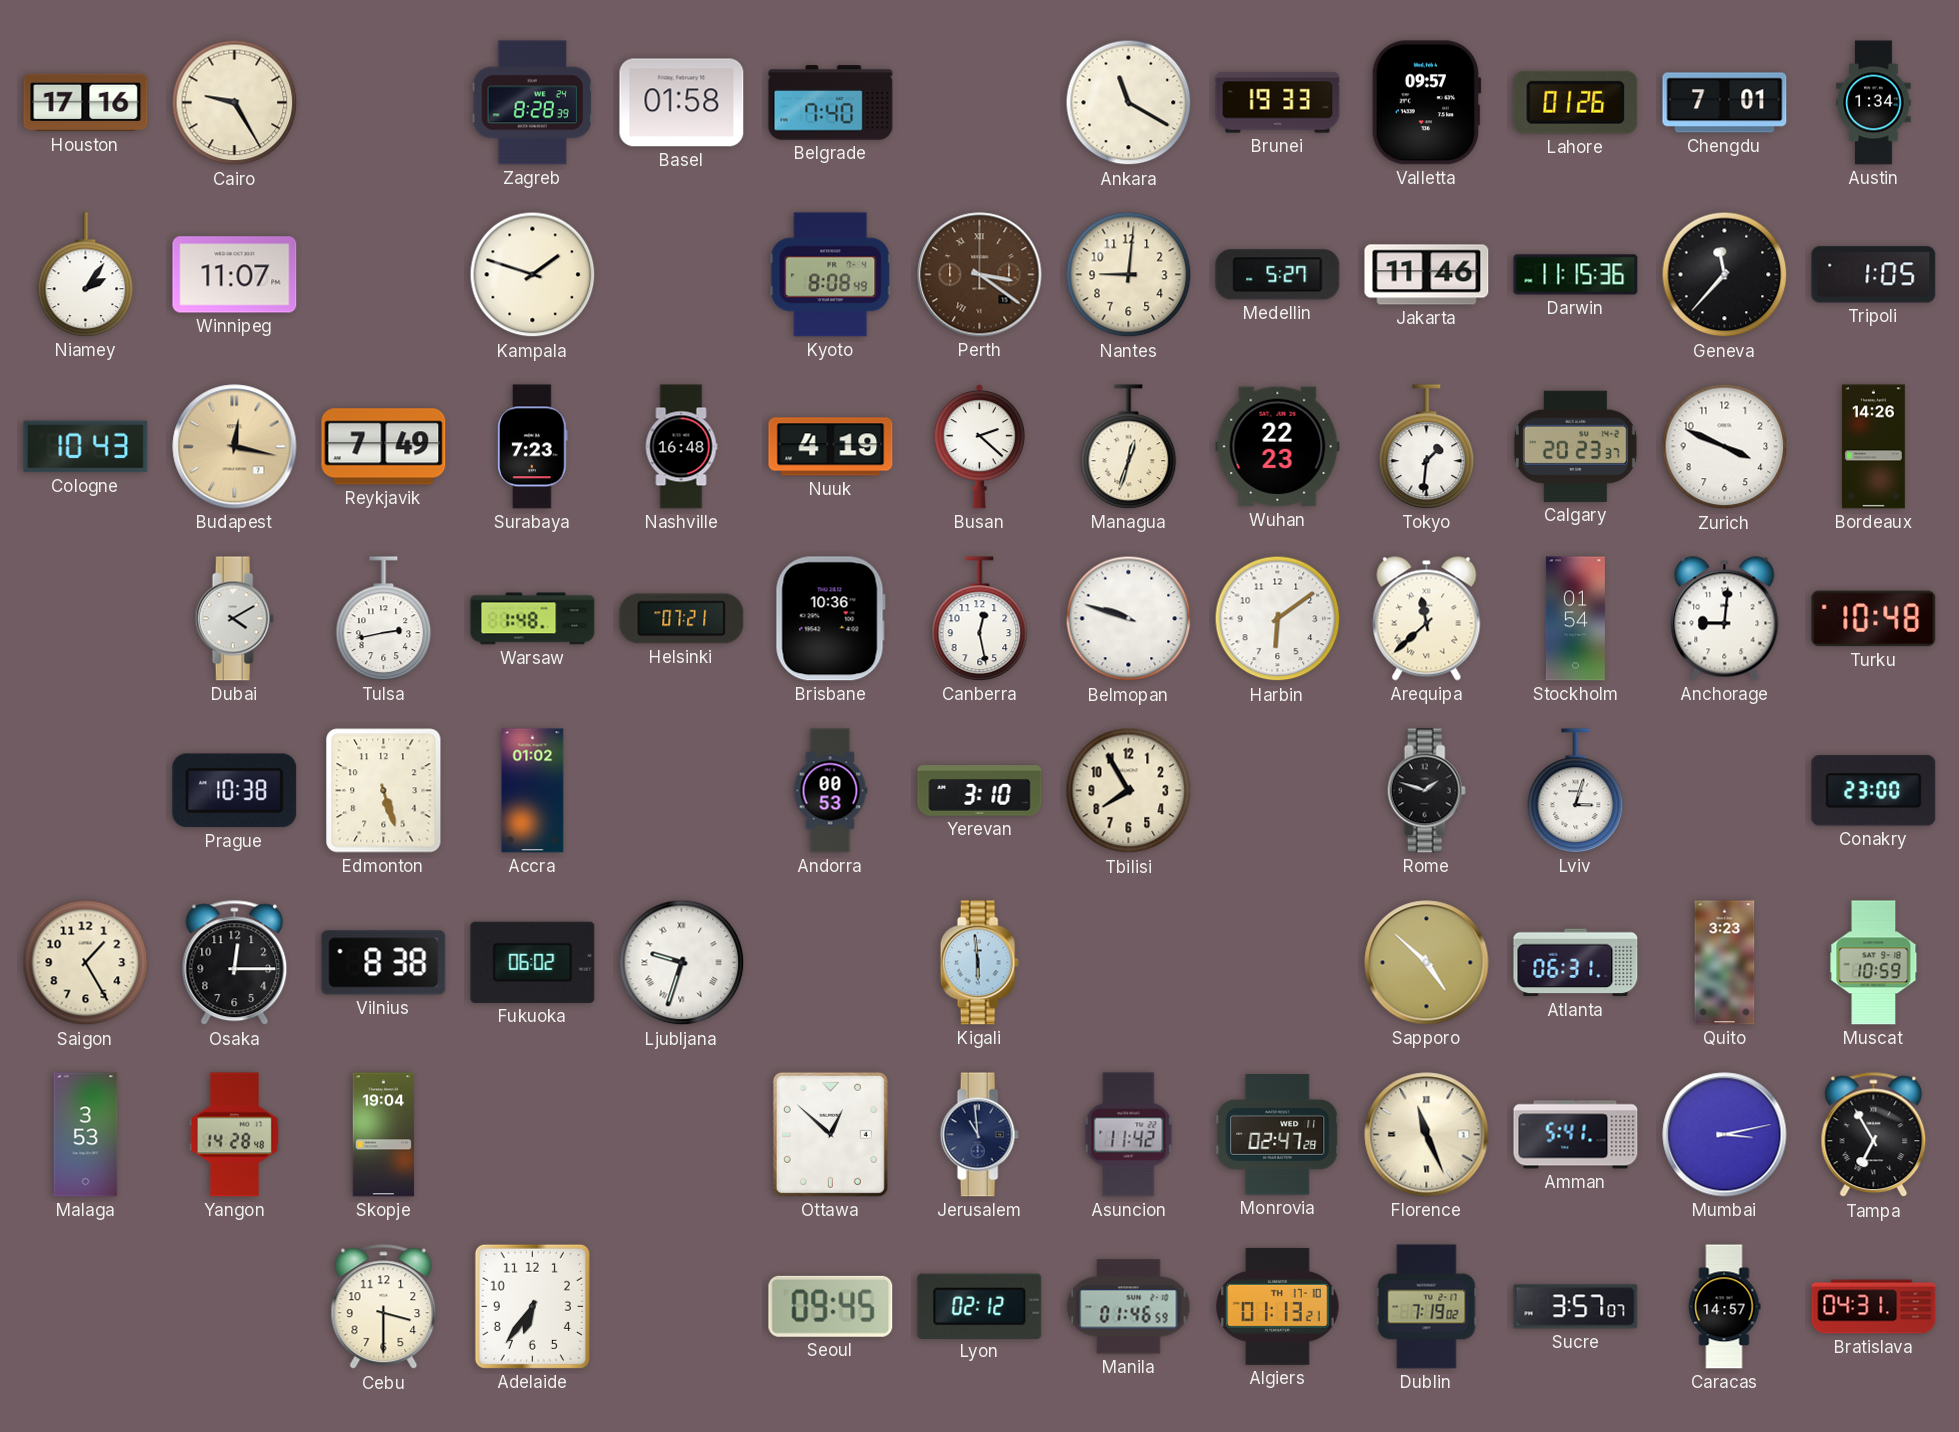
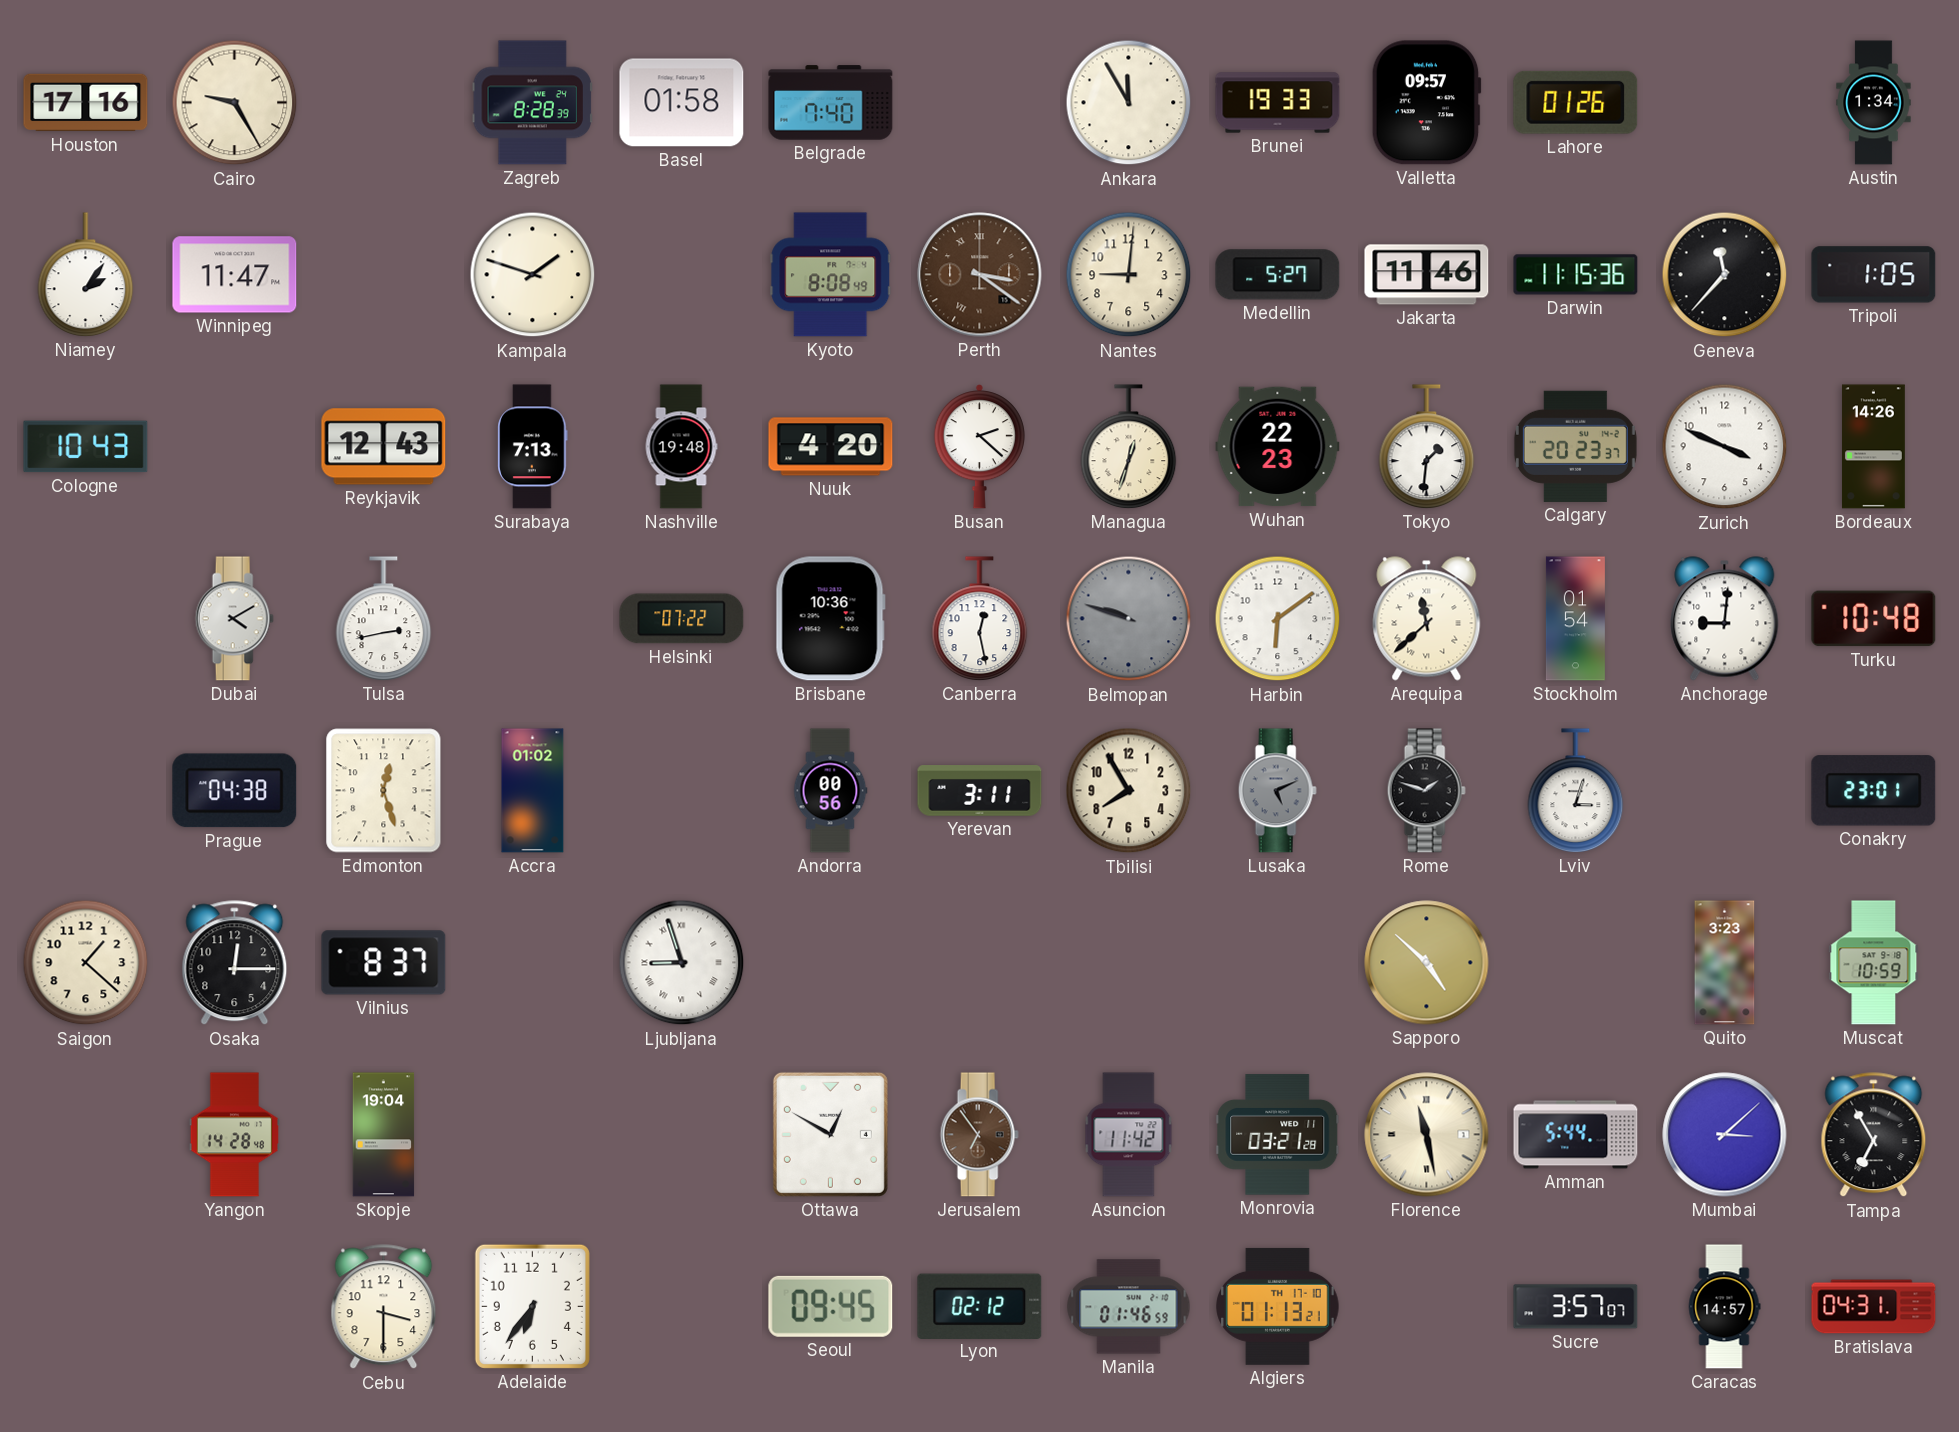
Ankara: 11:20 -> 11:55 (1129, 103)
Chengdu: 7:01 -> none (1725, 103)
Winnipeg: 11:07 -> 11:47 (235, 275)
Budapest: 12:17 -> none (235, 447)
Reykjavik: 7:49 -> 12:43 (384, 447)
Surabaya: 7:23 -> 7:13 (533, 447)
Nashville: 16:48 -> 19:48 (681, 447)
Nuuk: 4:19 -> 4:20 (831, 447)
Warsaw: 1:48 -> none (533, 619)
Helsinki: 07:21 -> 07:22 (682, 619)
Belmopan dial: white -> grey (1129, 619)
Prague: 10:38 -> 04:38 (235, 791)
Edmonton: 5:27 -> 12:27 (384, 791)
Andorra: 00:53 -> 00:56 (830, 791)
Yerevan: 3:10 -> 3:11 (980, 791)
Lusaka: none -> 5:11 (1277, 791)
Conakry: 23:00 -> 23:01 (1874, 791)
Saigon: 1:25 -> 1:22 (86, 963)
Vilnius: 8:38 -> 8:37 (384, 963)
Fukuoka: 06:02 -> none (533, 962)
Ljubljana: 9:33 -> 8:57 (682, 963)
Kigali: 5:59 -> none (979, 963)
Atlanta: 06:31 -> none (1576, 963)
Malaga: 3:53 -> none (86, 1135)
Ottawa: 12:52 -> 12:50 (830, 1134)
Jerusalem: 10:59 -> 6:54 (979, 1135)
Jerusalem dial: navy -> brown (979, 1135)
Monrovia: 02:47 -> 03:21 (1278, 1135)
Florence: 11:26 -> 11:28 (1427, 1135)
Amman: 5:41 -> 5:44 (1576, 1135)
Mumbai: 3:13 -> 3:08 (1725, 1135)
Dublin: 7:19 -> none (1427, 1307)
